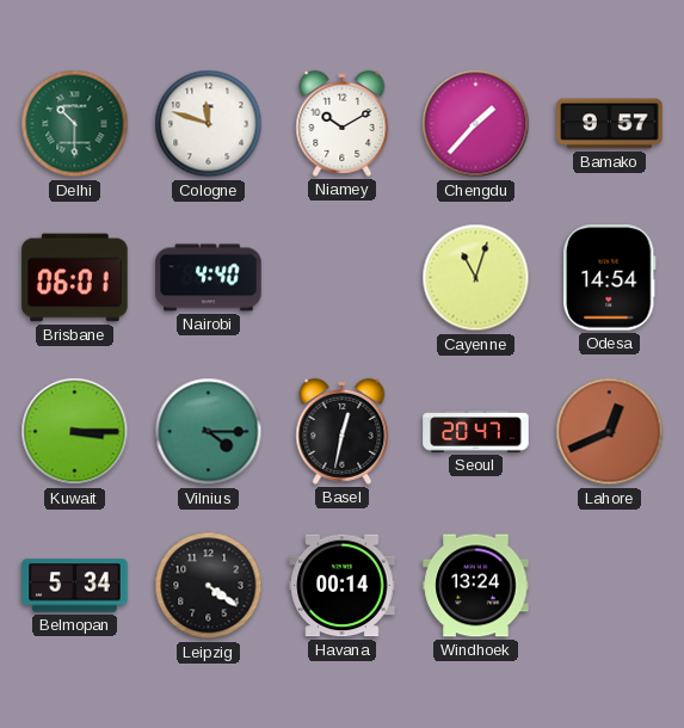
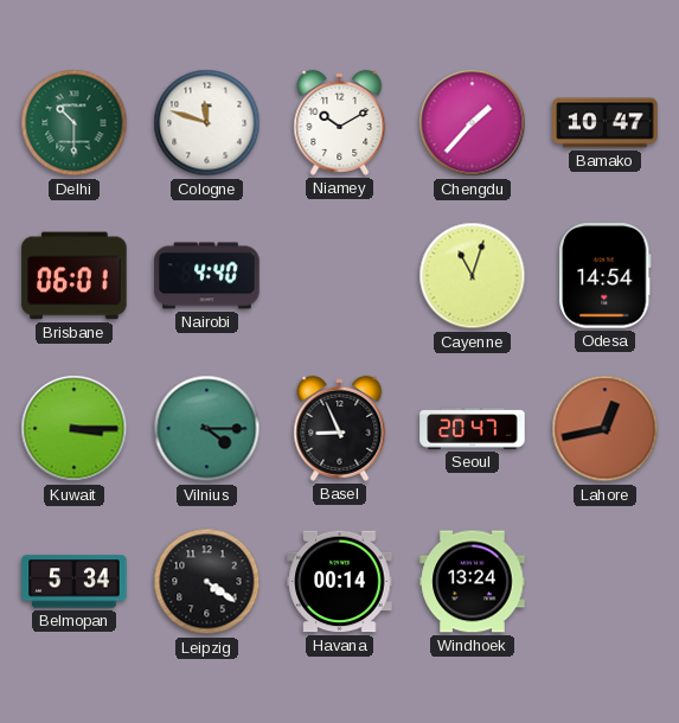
Bamako: 9:57 -> 10:47 (606, 123)
Basel: 12:32 -> 8:56 (340, 428)
Lahore: 12:41 -> 12:43 (606, 429)
